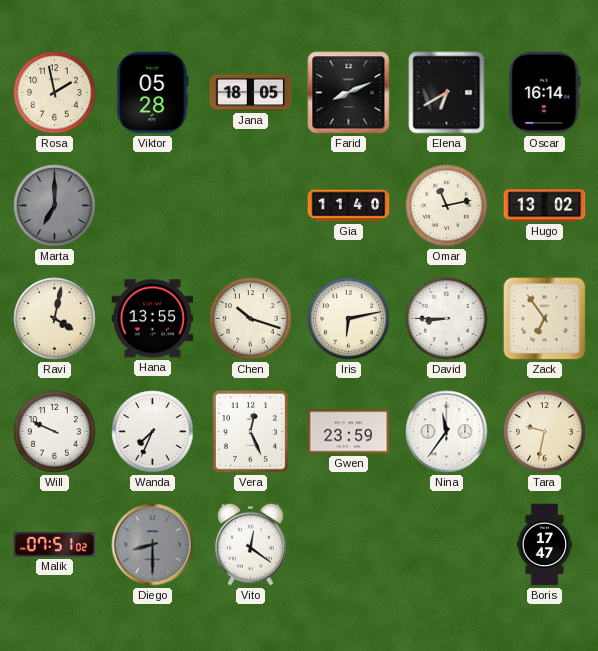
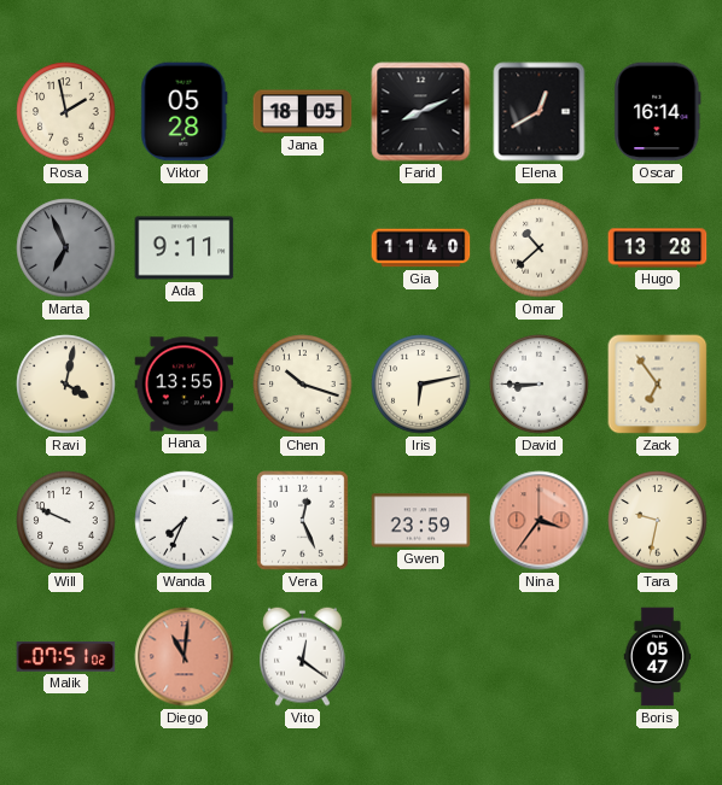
Elena: 6:40 -> 12:40 (540, 112)
Marta: 7:00 -> 6:56 (66, 248)
Ada: none -> 9:11 (185, 248)
Omar: 11:13 -> 10:38 (540, 248)
Hugo: 13:02 -> 13:28 (658, 248)
Nina: 11:36 -> 3:36 (540, 521)
Nina dial: white -> salmon (540, 521)
Diego: 8:30 -> 11:01 (185, 657)
Diego dial: grey -> salmon (185, 657)
Boris: 17:47 -> 05:47 (658, 657)
